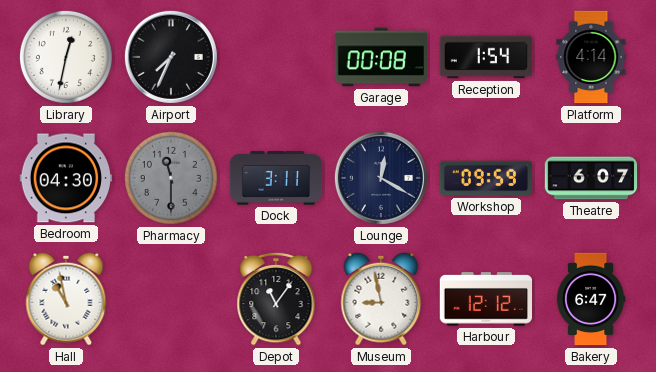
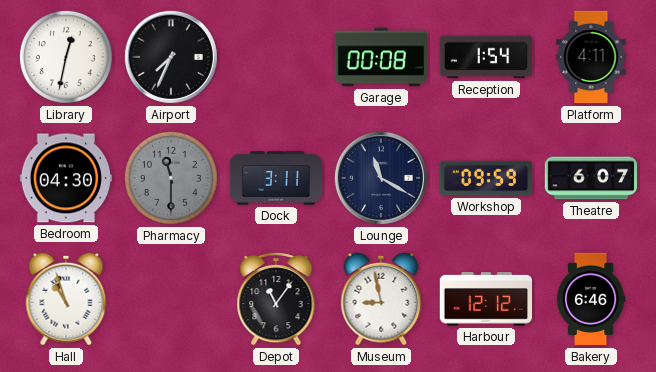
Platform: 4:14 -> 4:11 (591, 57)
Lounge: 12:20 -> 11:20 (381, 178)
Hall: 10:58 -> 10:57 (66, 299)
Bakery: 6:47 -> 6:46 (591, 299)
